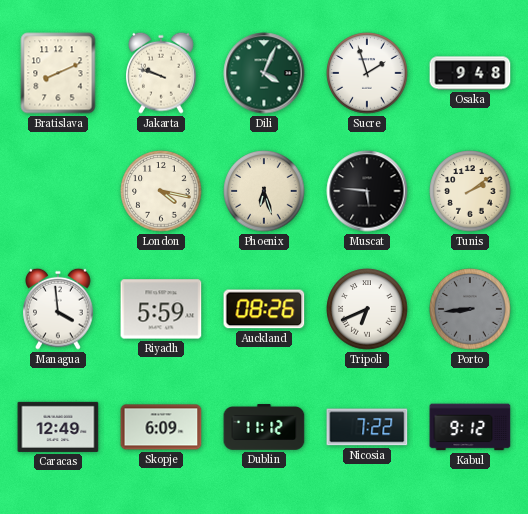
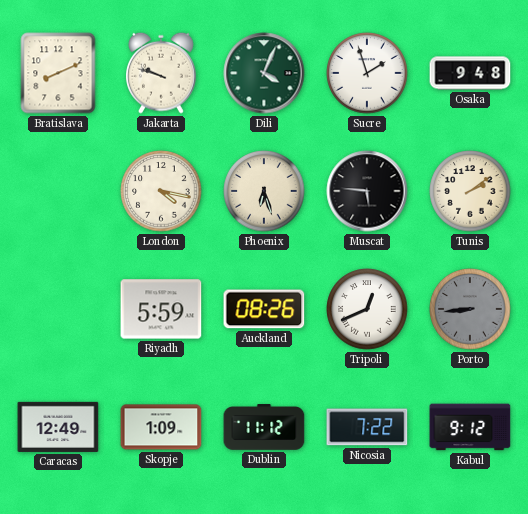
Managua: 3:59 -> none (58, 309)
Tripoli: 6:41 -> 12:41 (367, 309)
Skopje: 6:09 -> 1:09 (161, 427)
